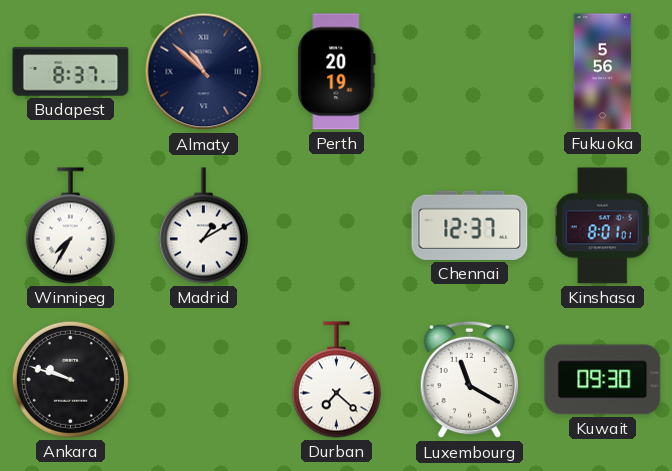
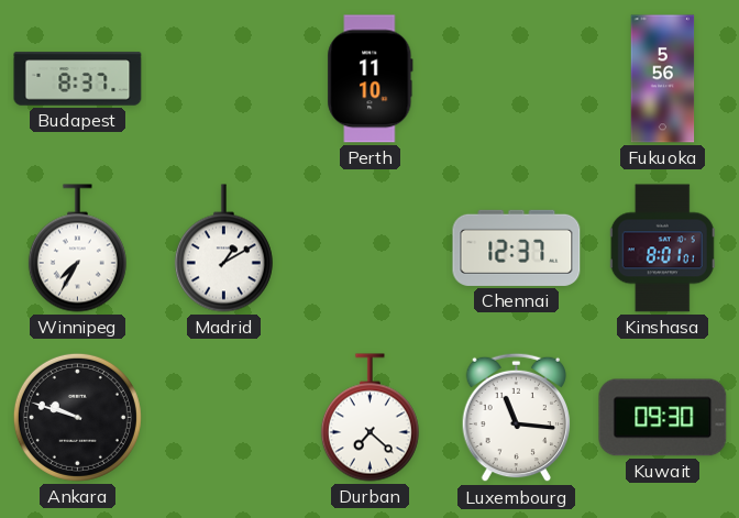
Almaty: 10:52 -> none (204, 72)
Perth: 20:19 -> 11:10 (371, 79)
Luxembourg: 11:20 -> 11:16 (517, 418)
